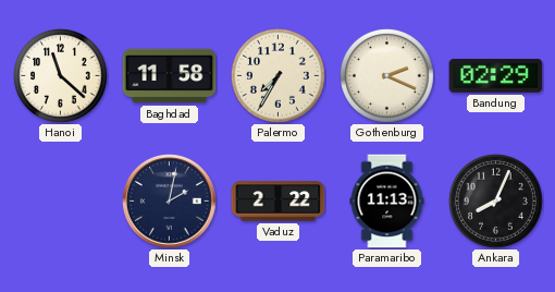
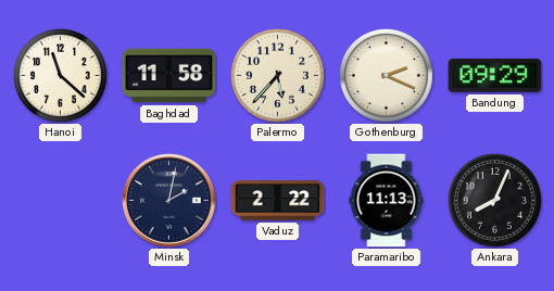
Palermo: 7:35 -> 5:37 (278, 76)
Bandung: 02:29 -> 09:29 (495, 76)
